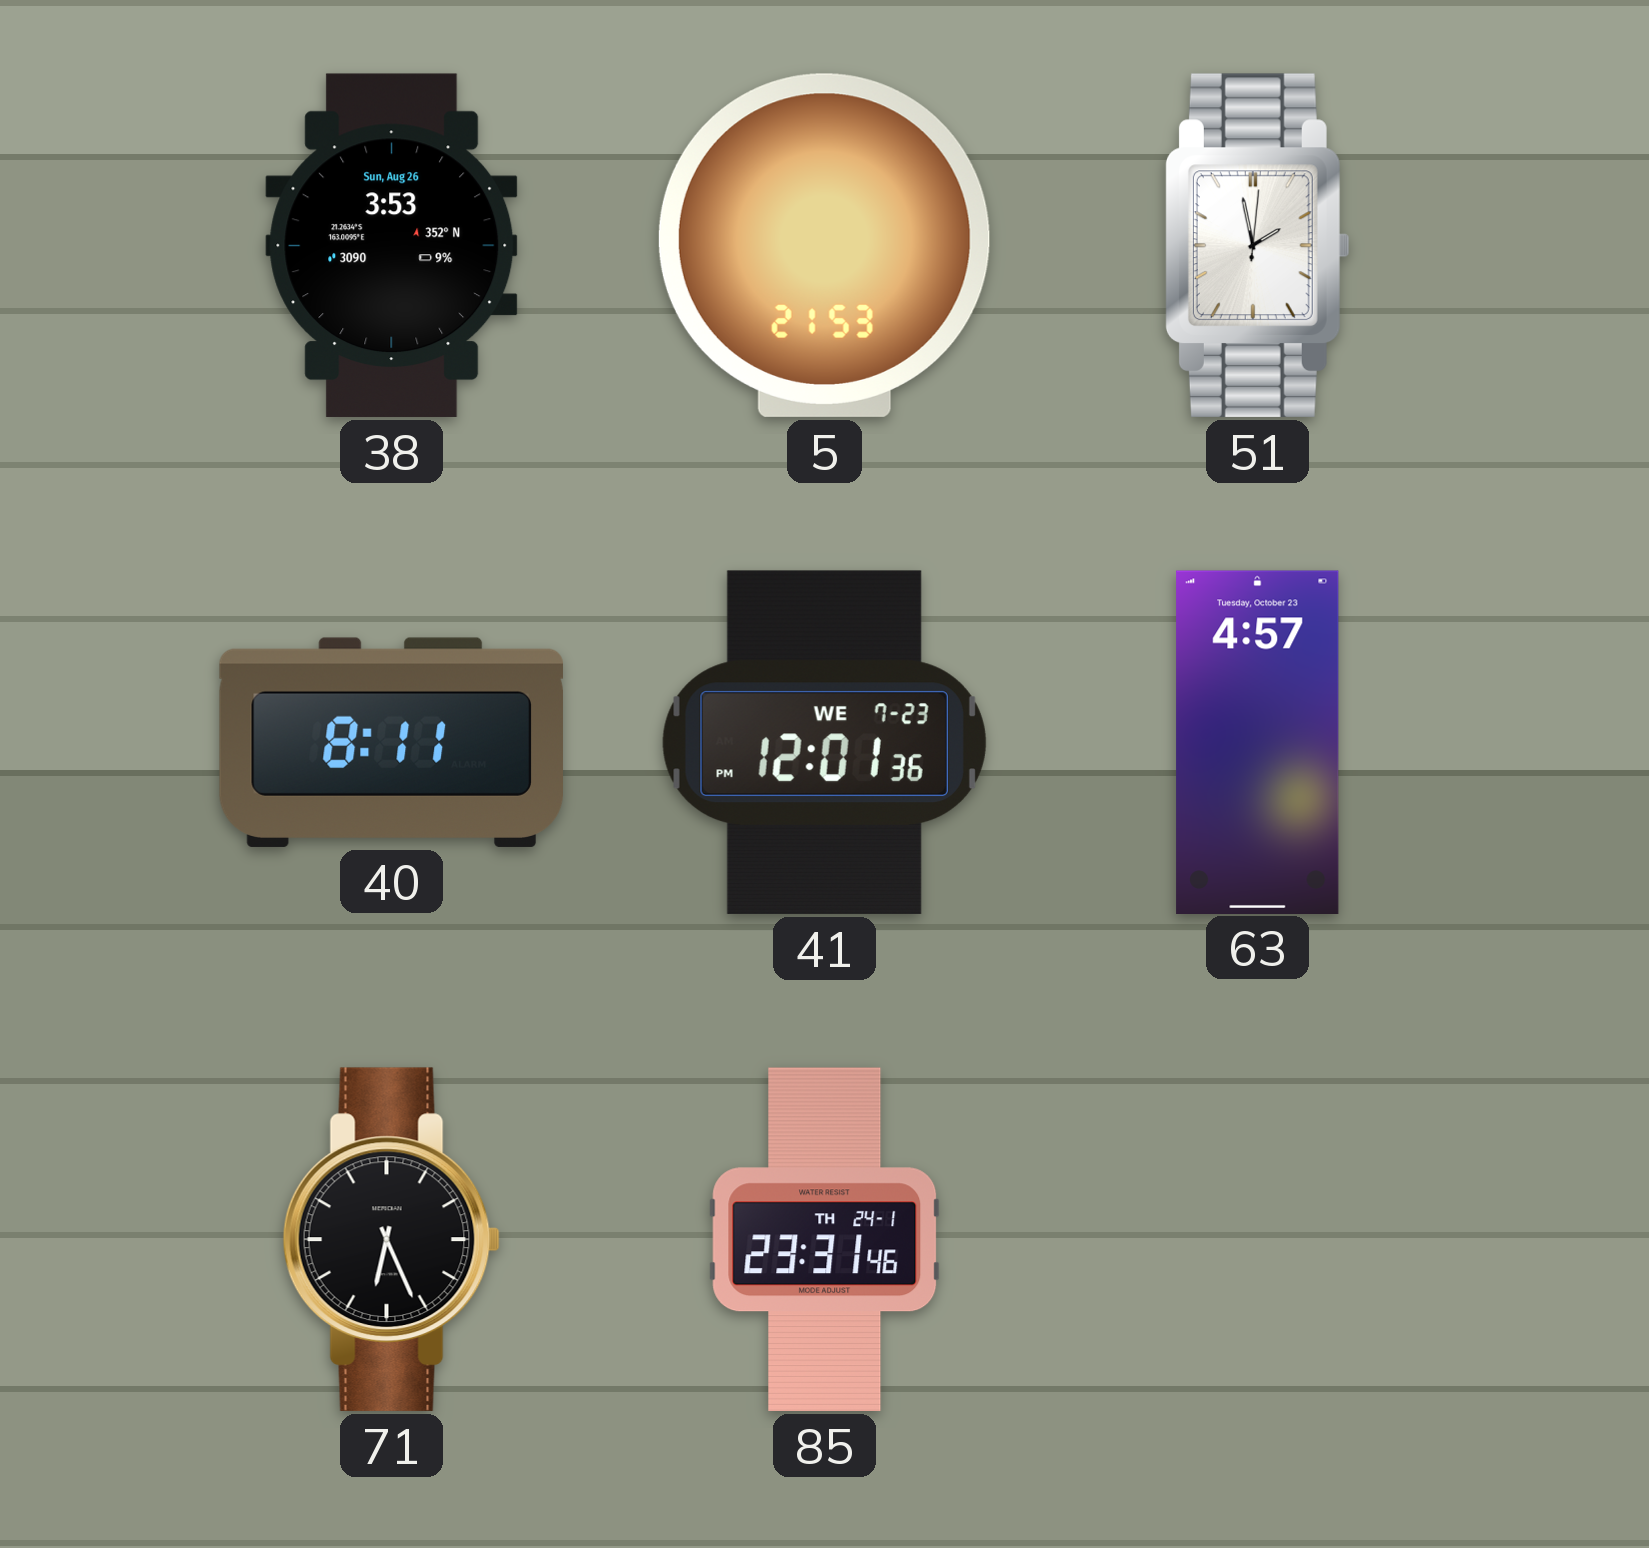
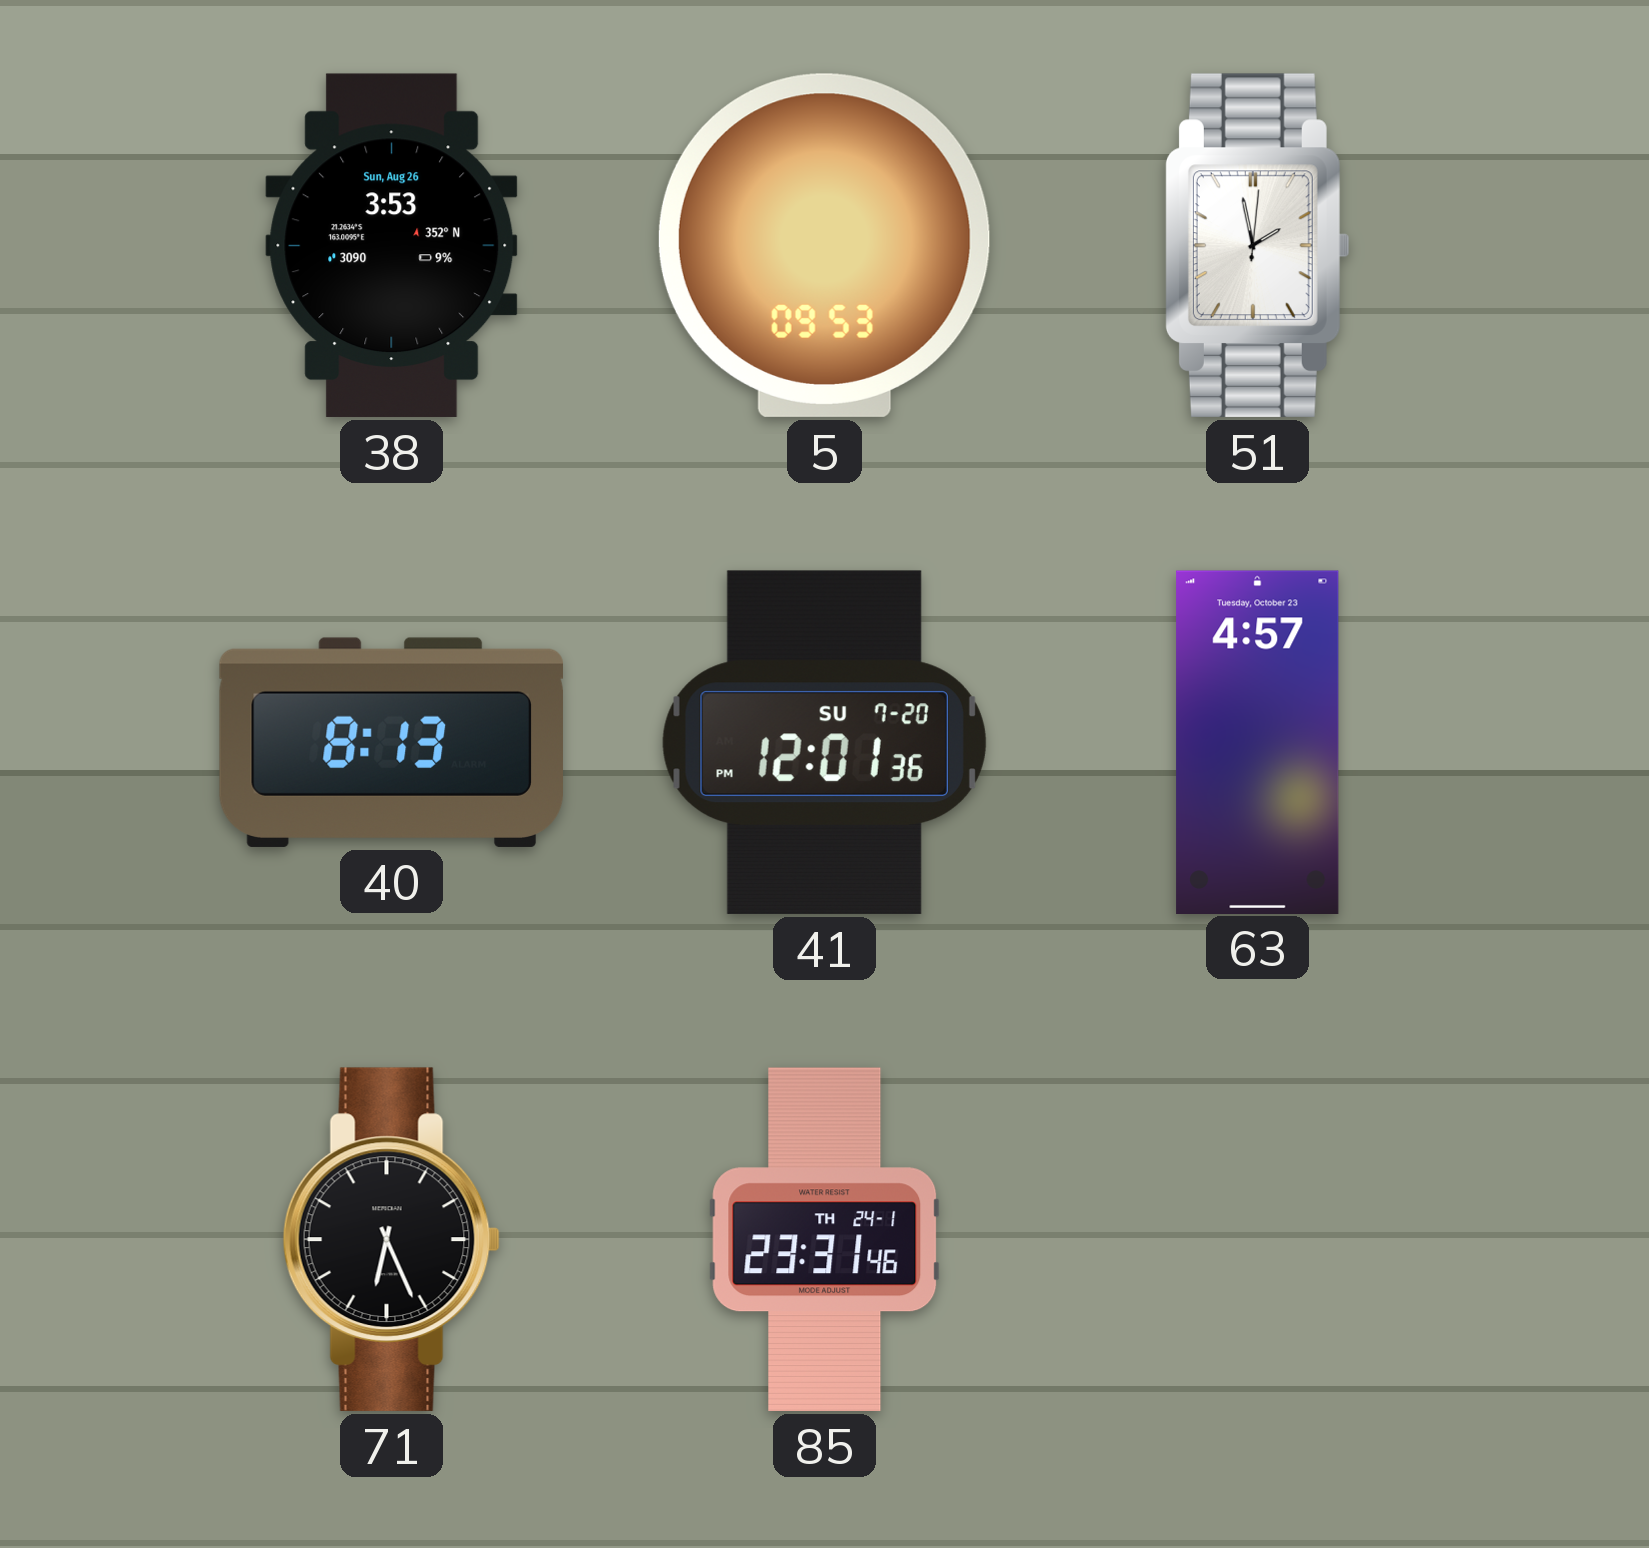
5: 21:53 -> 09:53 (824, 245)
40: 8:11 -> 8:13 (391, 742)
41 date: WE 7-23 -> SU 7-20 (824, 742)
